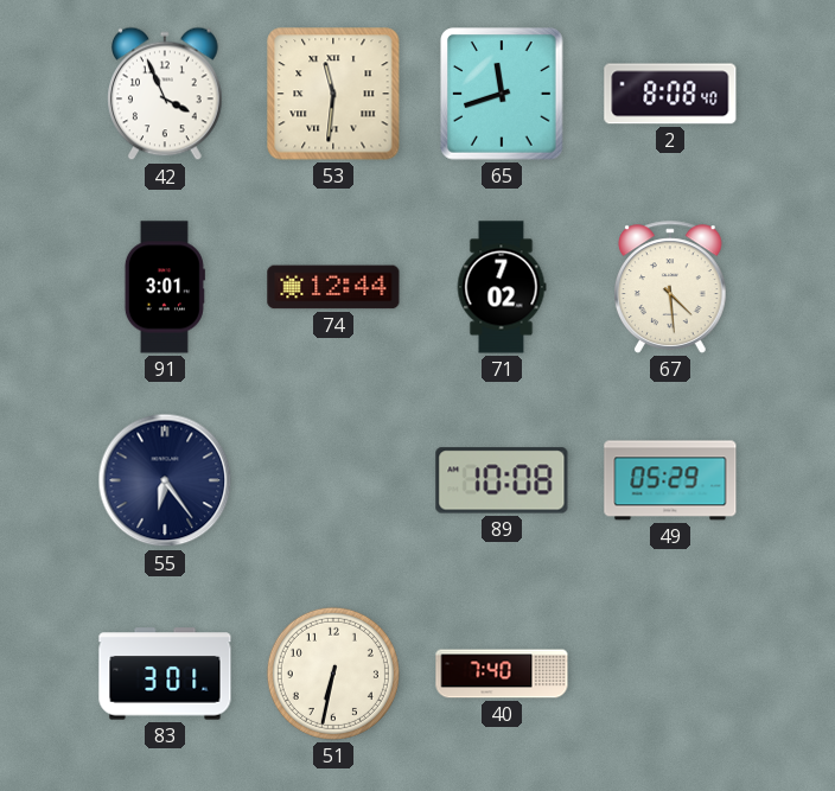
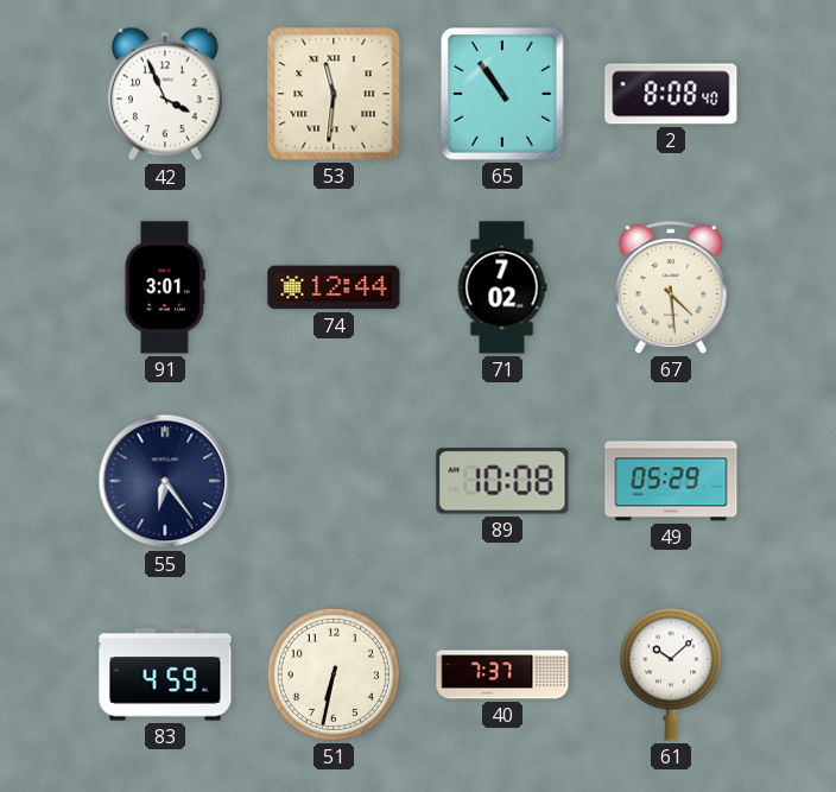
65: 11:42 -> 10:54 (502, 94)
83: 3:01 -> 4:59 (165, 674)
40: 7:40 -> 7:37 (502, 674)
61: none -> 10:08 (671, 674)
